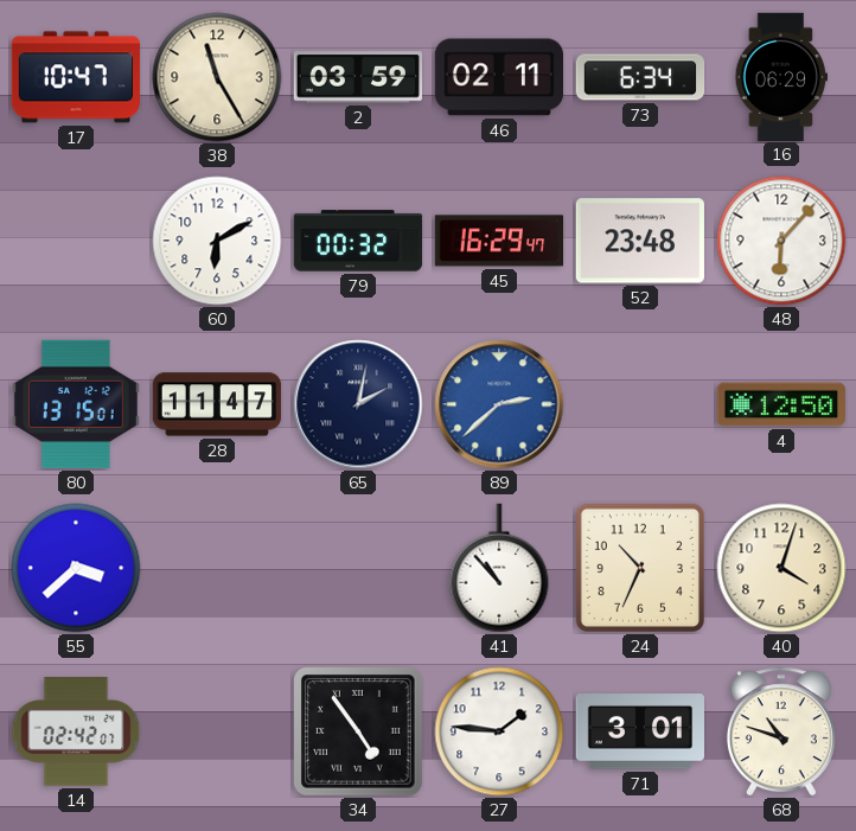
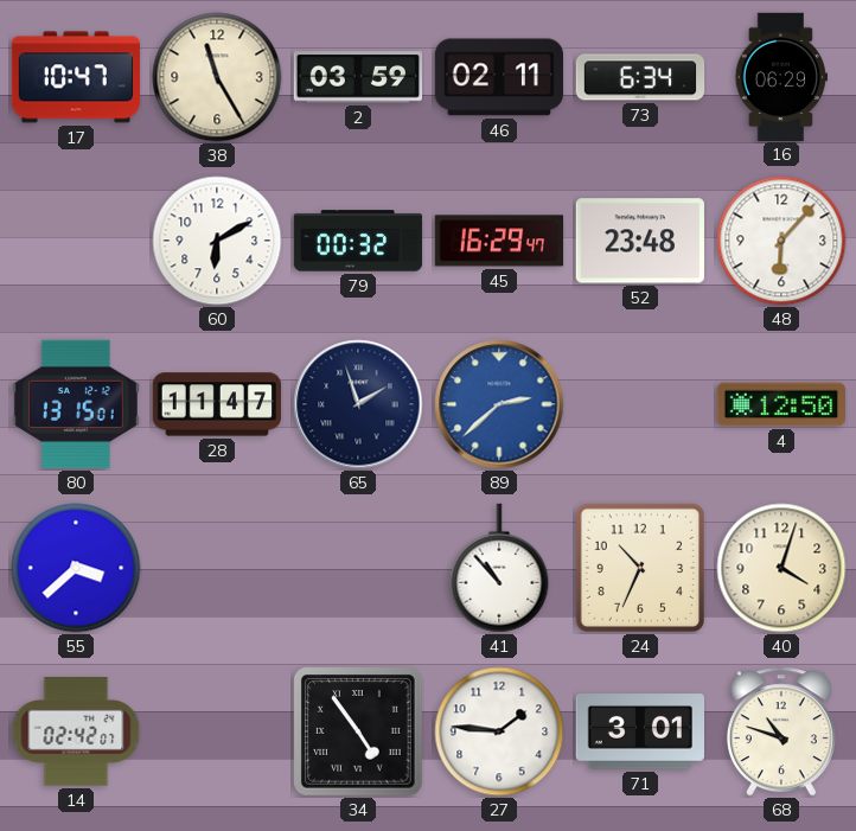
65: 2:02 -> 1:57 (358, 404)
